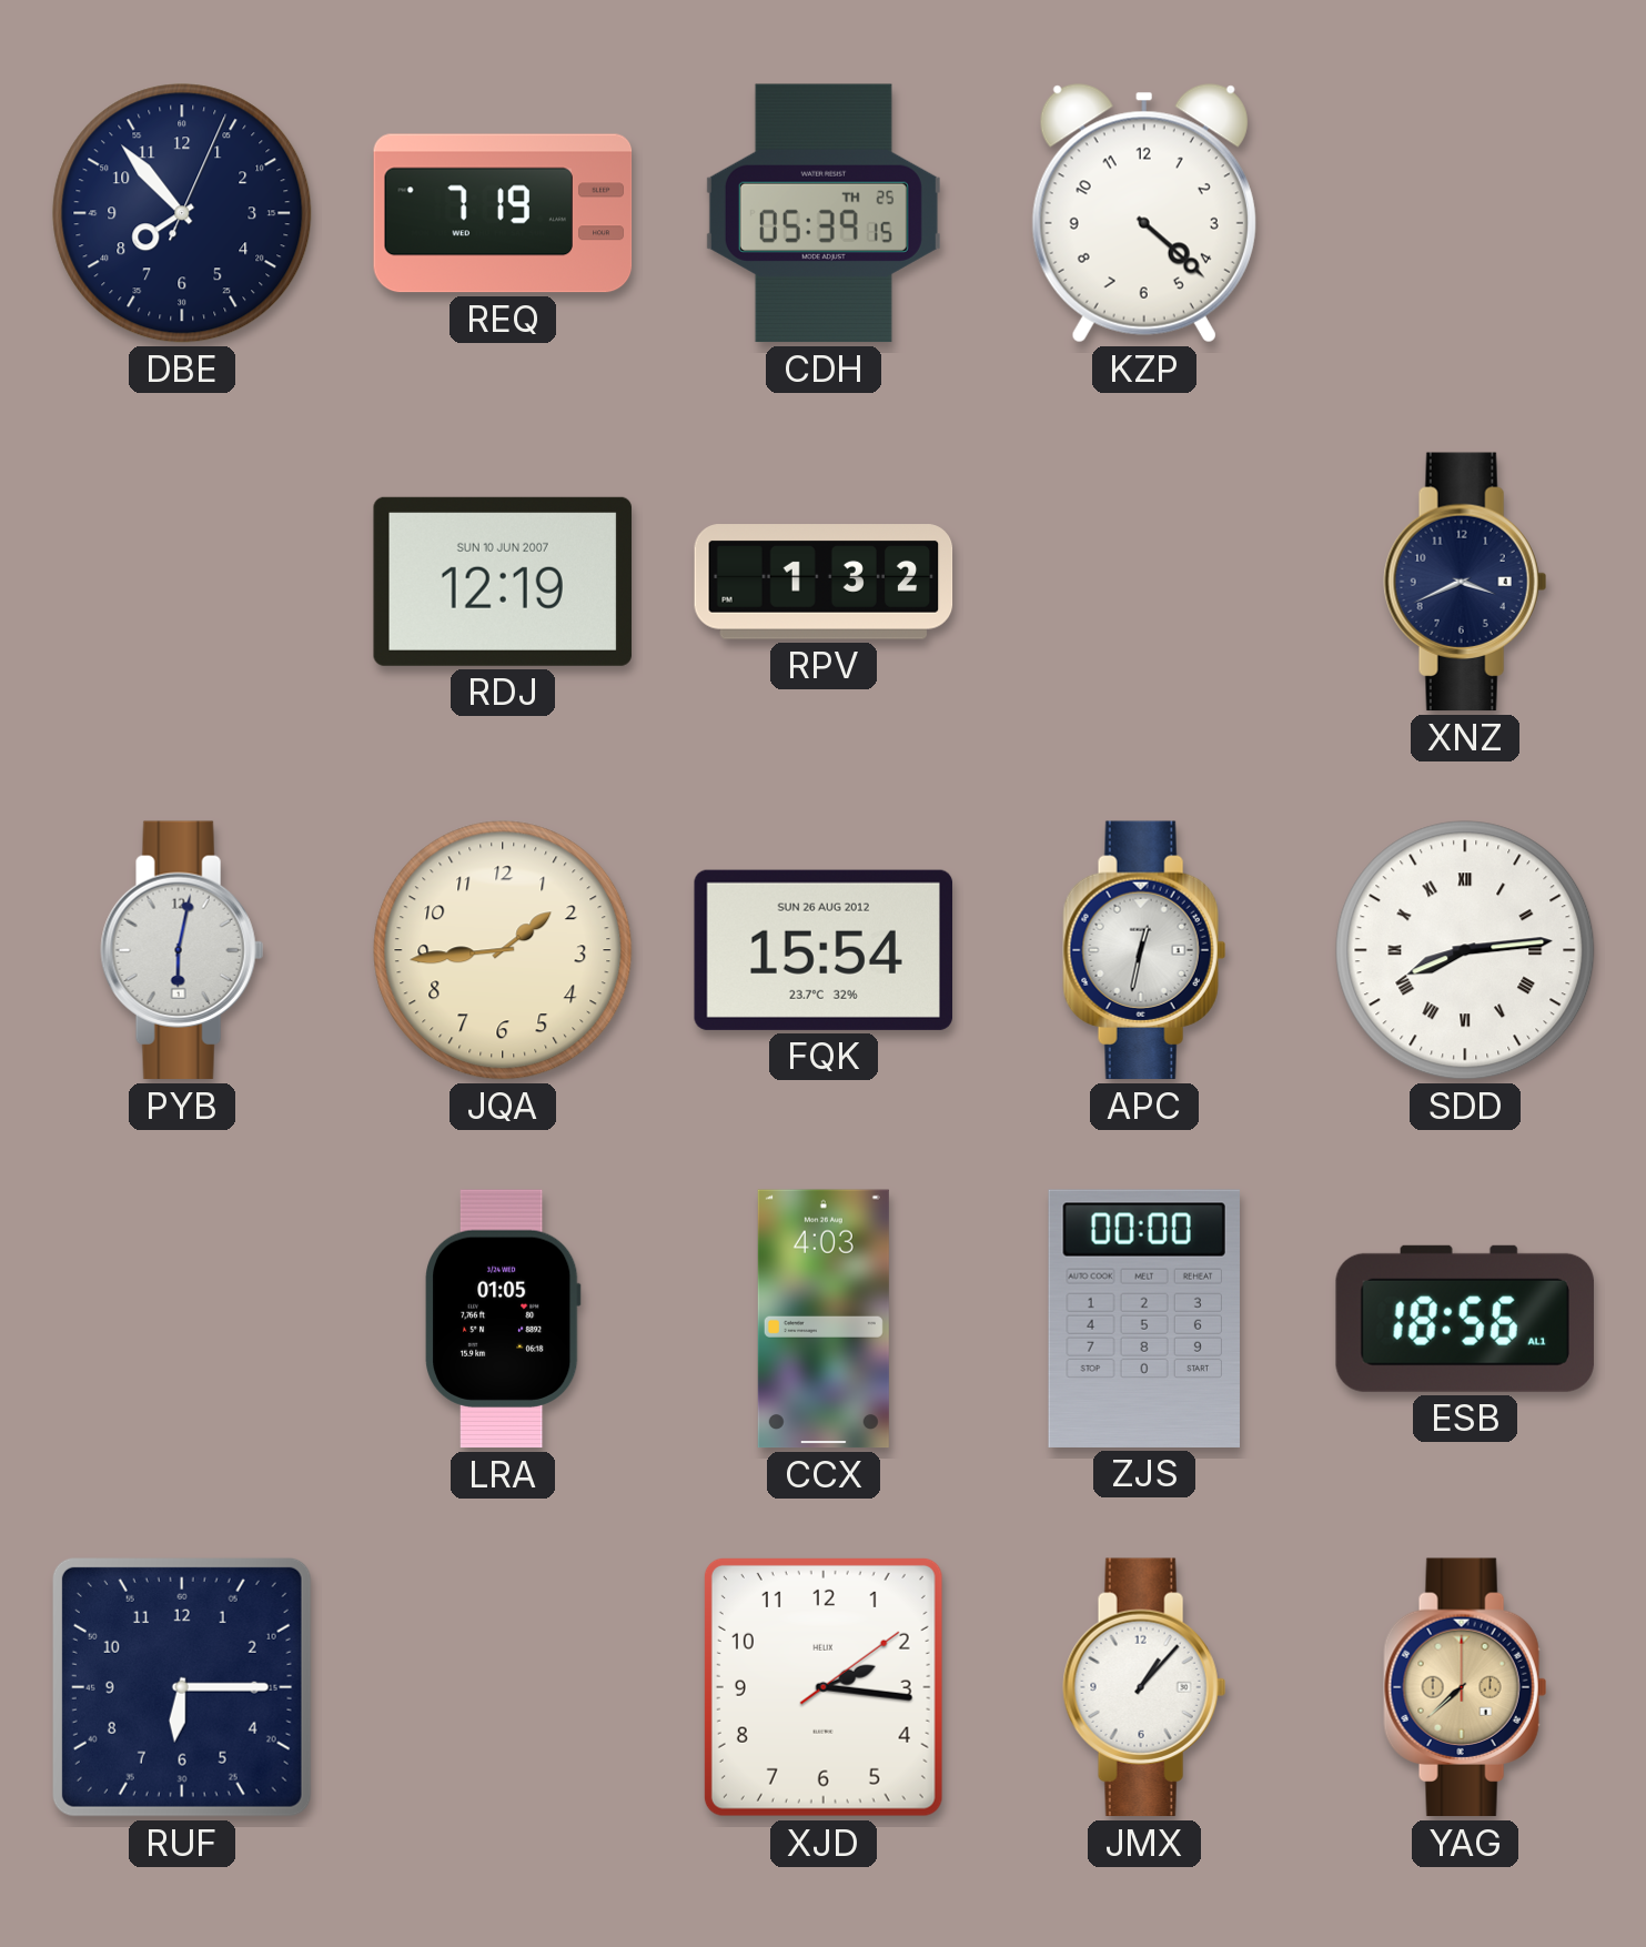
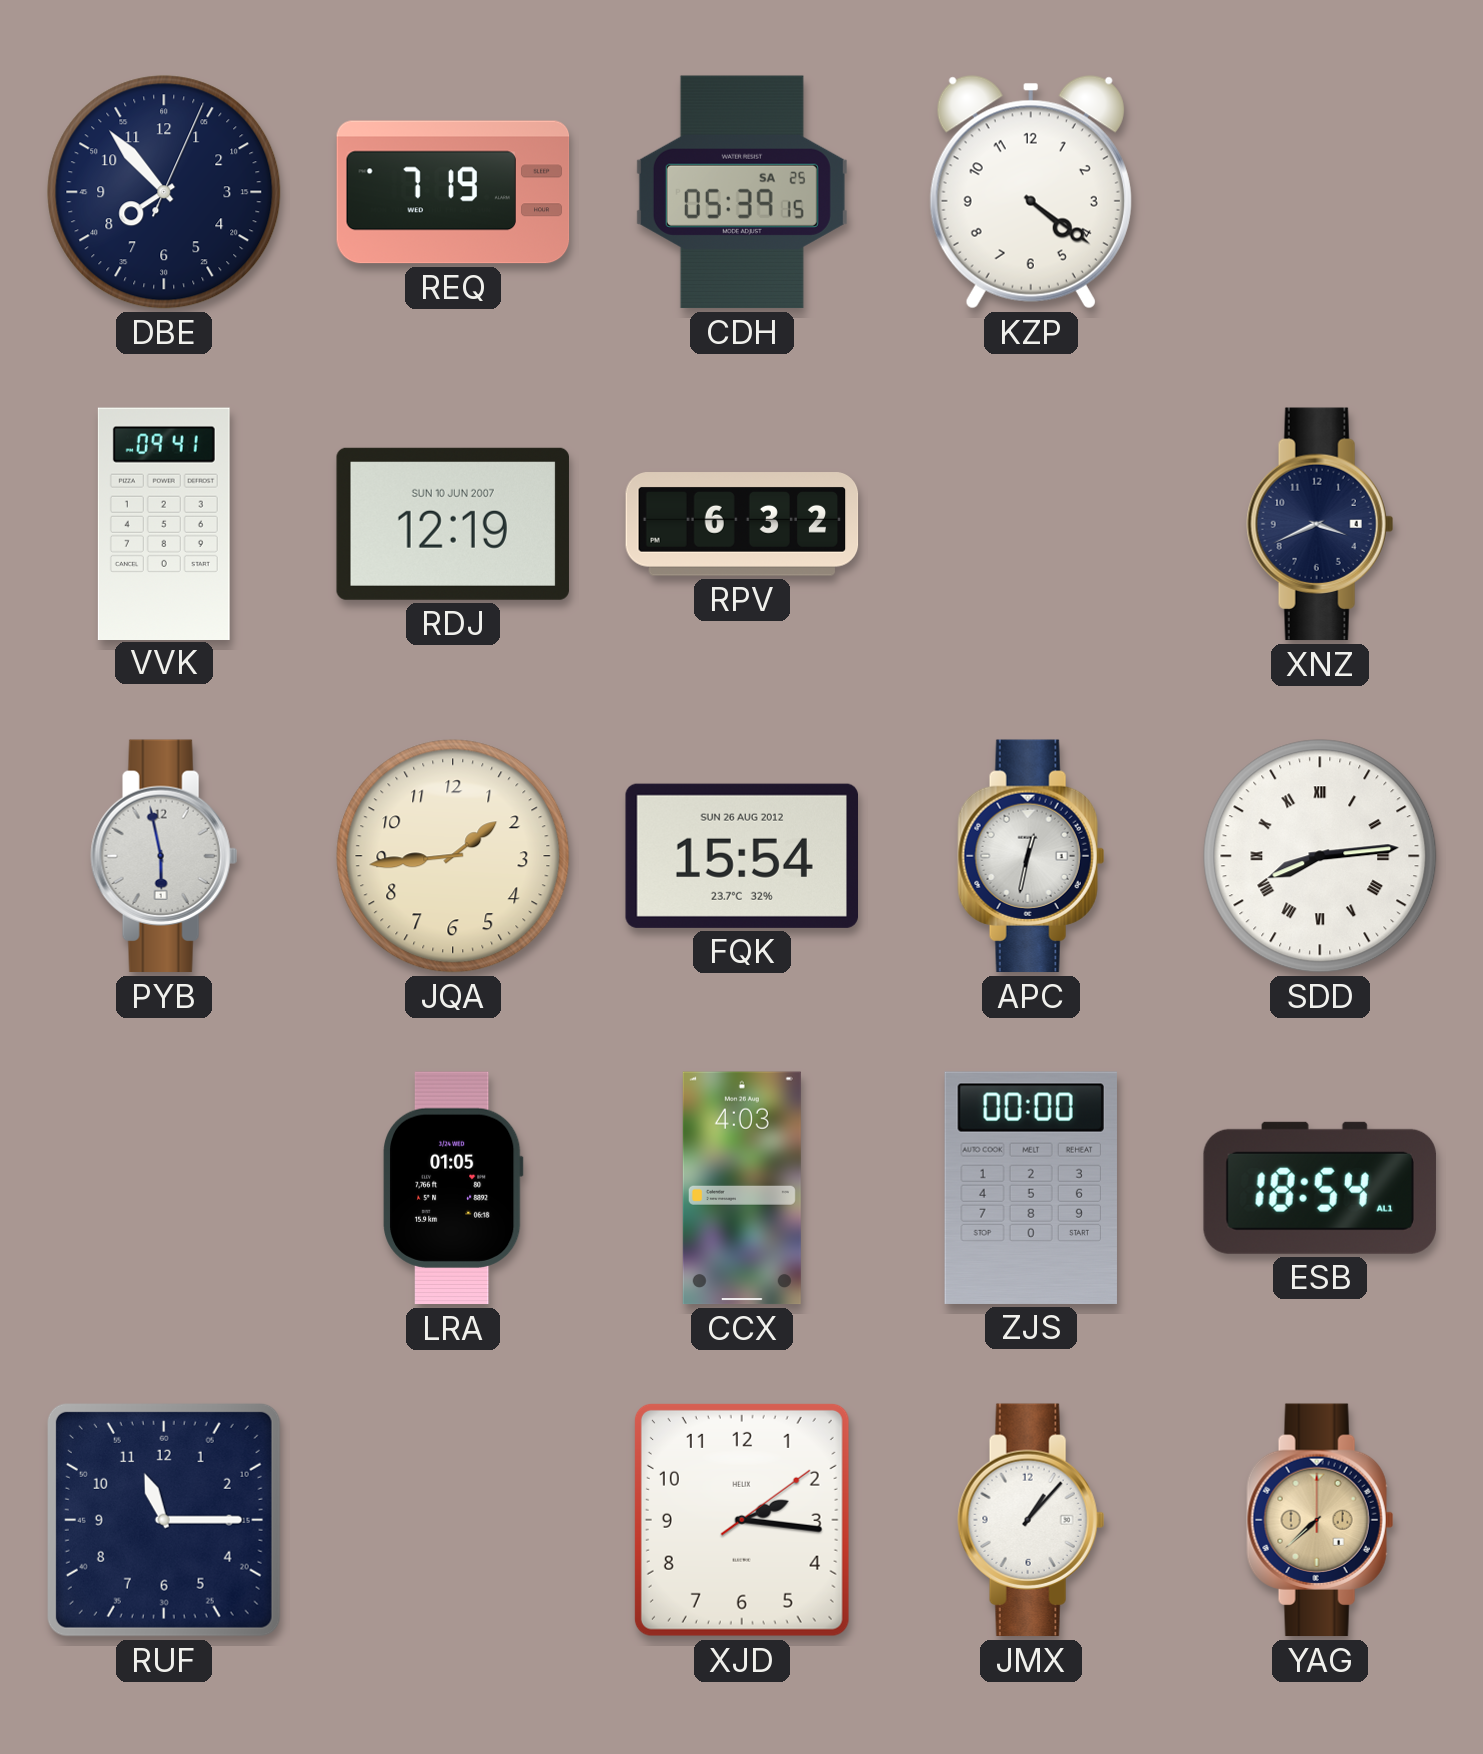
CDH date: TH 25 -> SA 25 (742, 192)
KZP: 4:22 -> 4:21 (1031, 192)
VVK: none -> 09:41 (164, 523)
RPV: 1:32 -> 6:32 (742, 524)
PYB: 6:02 -> 5:58 (164, 856)
ESB: 18:56 -> 18:54 (1320, 1188)
RUF: 6:15 -> 11:15 (164, 1520)
